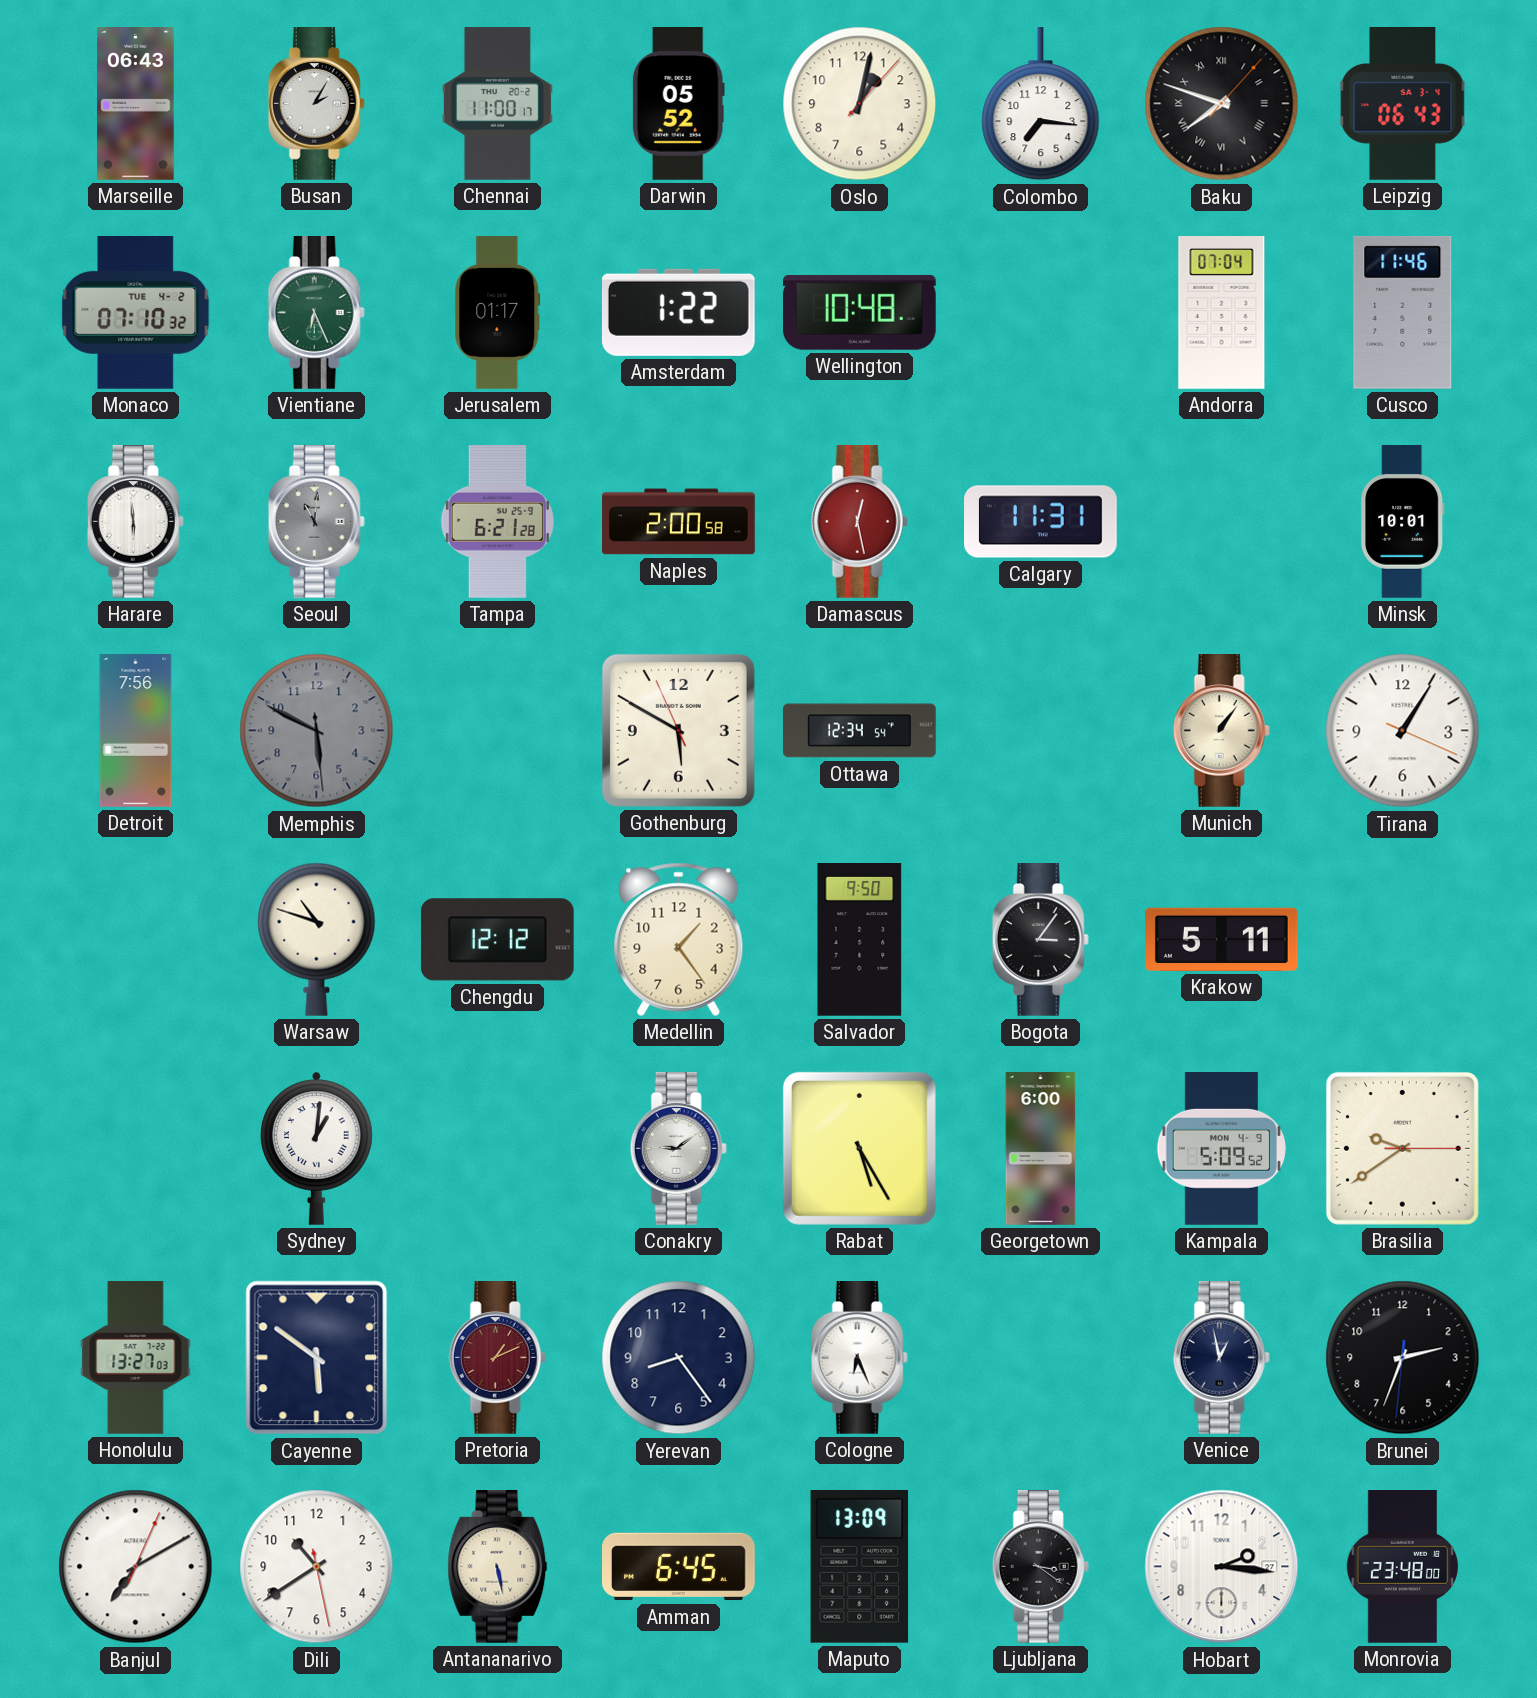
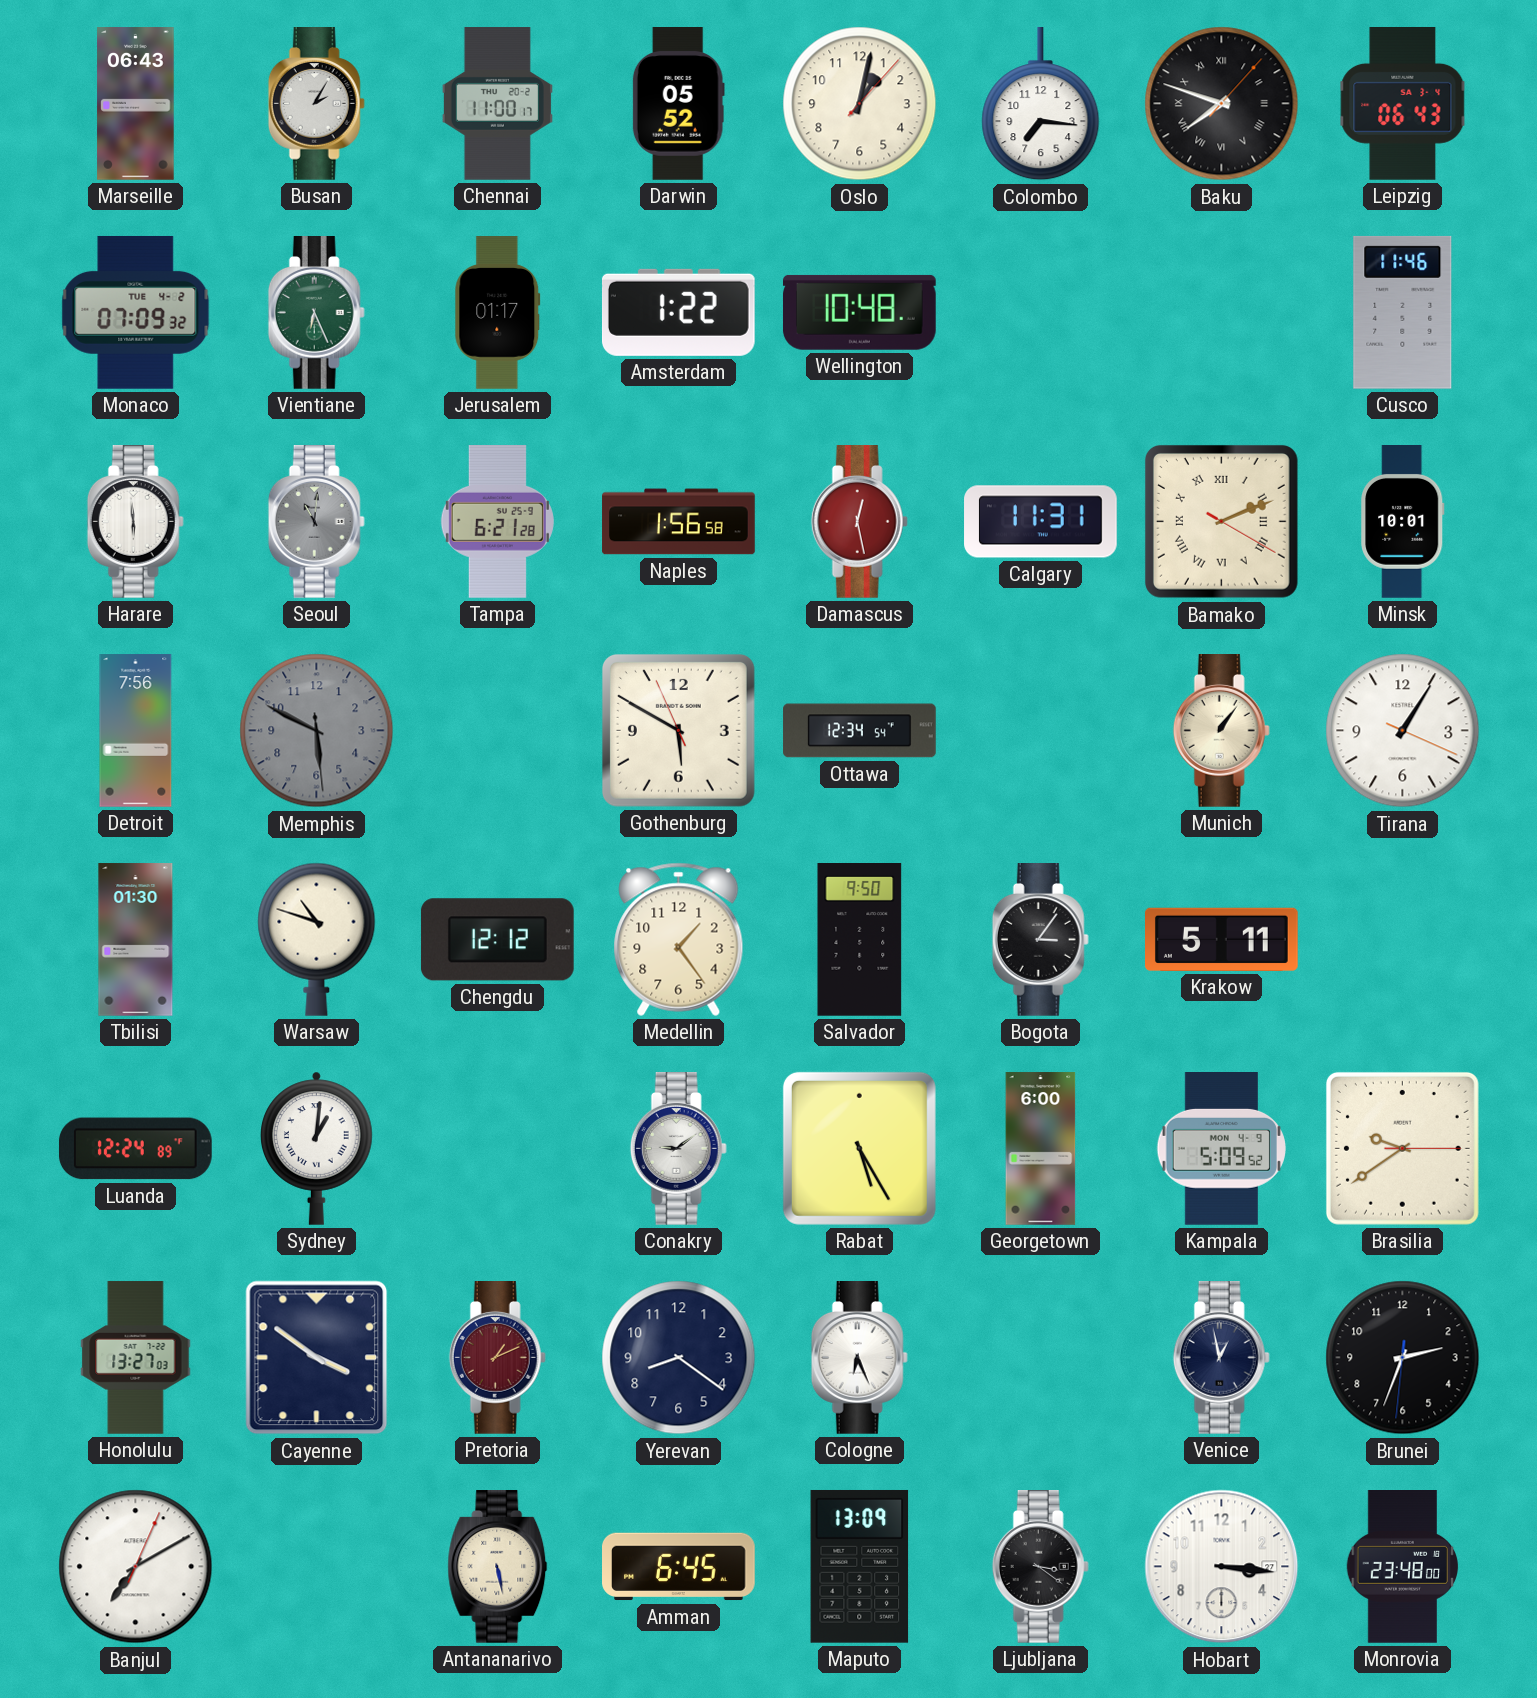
Monaco: 07:10 -> 07:09 (136, 312)
Andorra: 07:04 -> none (1222, 313)
Naples: 2:00 -> 1:56 (679, 522)
Bamako: none -> 2:11 (1221, 521)
Tbilisi: none -> 01:30 (136, 940)
Luanda: none -> 12:24 (136, 1149)
Cayenne: 5:51 -> 3:51 (317, 1358)
Yerevan: 8:24 -> 8:21 (679, 1358)
Dili: 10:39 -> none (317, 1567)
Hobart: 2:16 -> 3:16 (1222, 1567)
